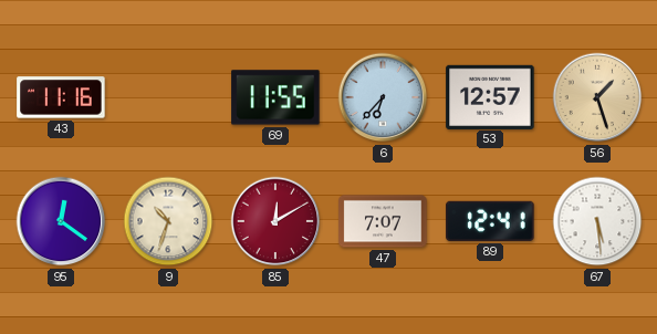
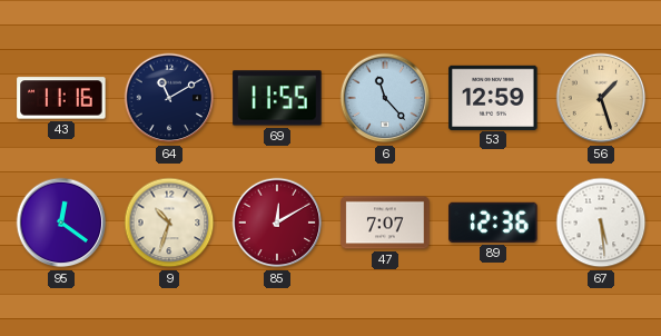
64: none -> 11:10 (169, 98)
6: 6:37 -> 11:23 (385, 98)
53: 12:57 -> 12:59 (493, 97)
89: 12:41 -> 12:36 (493, 223)
